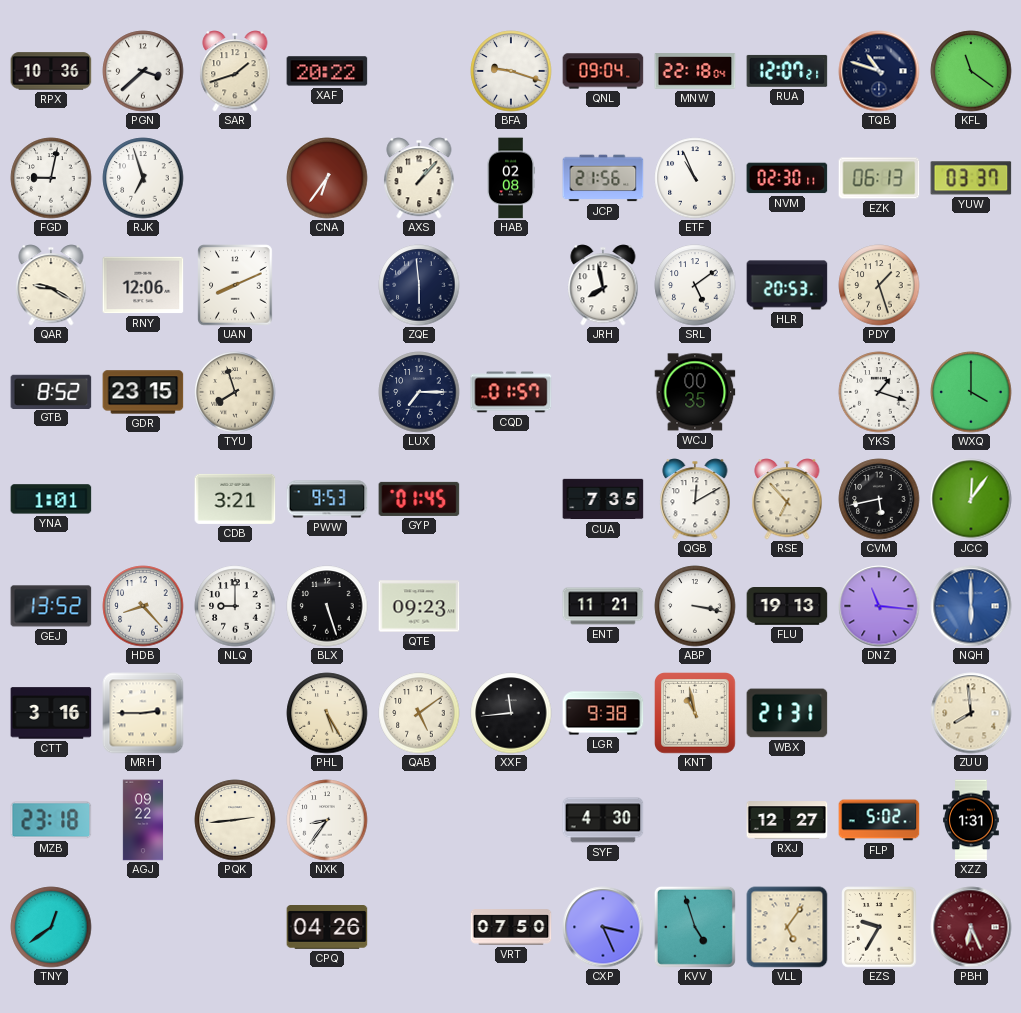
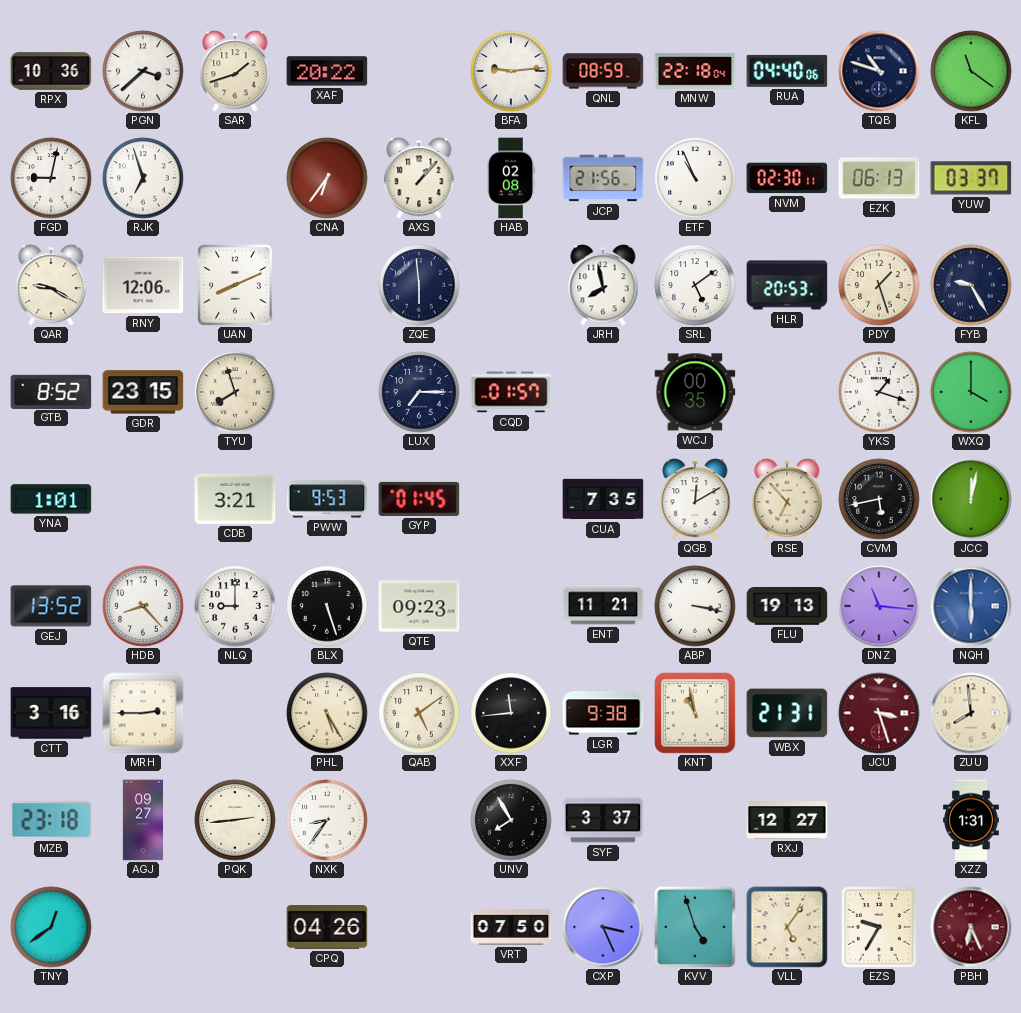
BFA: 9:18 -> 9:14 (511, 71)
QNL: 09:04 -> 08:59 (603, 71)
RUA: 12:07 -> 04:40 (787, 71)
FYB: none -> 9:25 (971, 285)
JCC: 12:06 -> 12:02 (971, 499)
JCU: none -> 3:27 (879, 713)
AGJ: 09:22 -> 09:27 (143, 820)
UNV: none -> 7:55 (511, 820)
SYF: 4:30 -> 3:37 (603, 820)
FLP: 5:02 -> none (879, 820)
